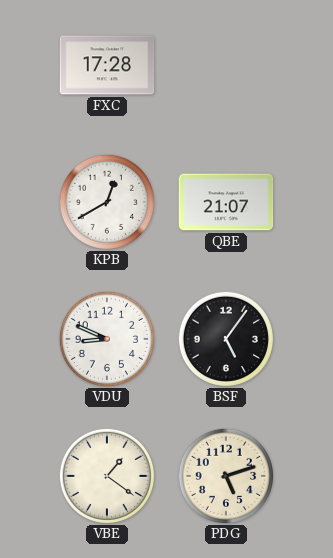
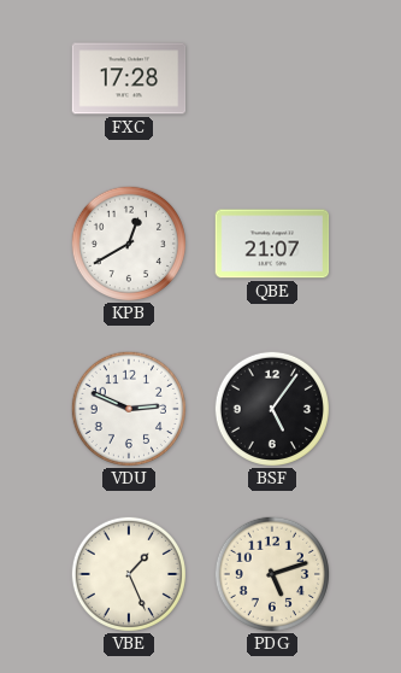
VDU: 8:49 -> 2:49 (128, 408)
VBE: 1:21 -> 1:26 (128, 573)
